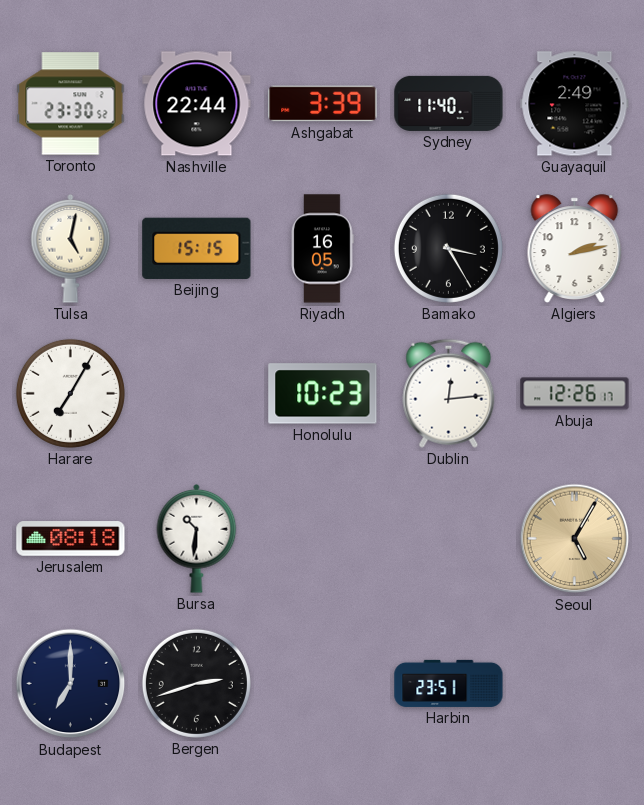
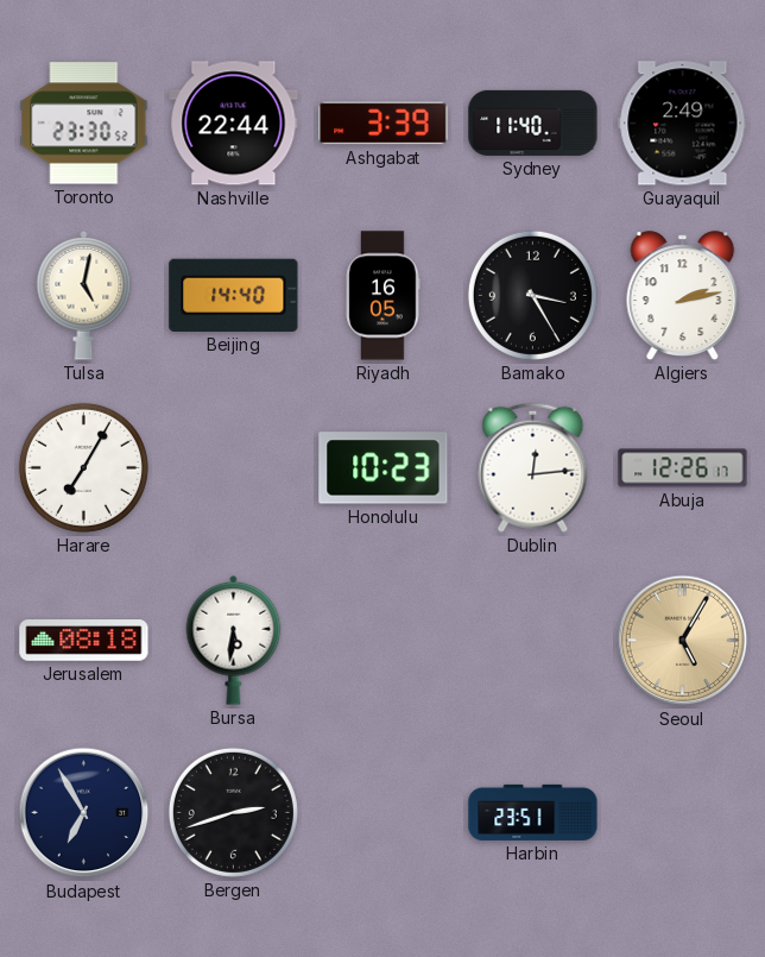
Beijing: 15:15 -> 14:40 (234, 295)
Bursa: 10:31 -> 5:31 (234, 640)
Budapest: 7:00 -> 6:55 (84, 813)
